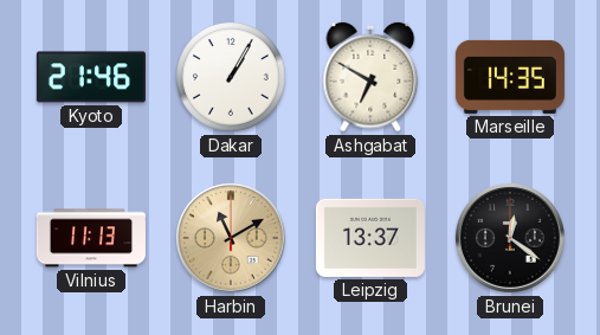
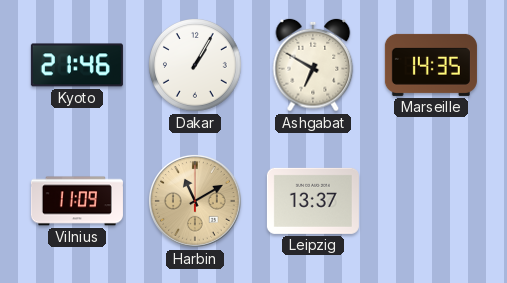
Vilnius: 11:13 -> 11:09 (77, 201)
Brunei: 12:21 -> none (510, 238)
